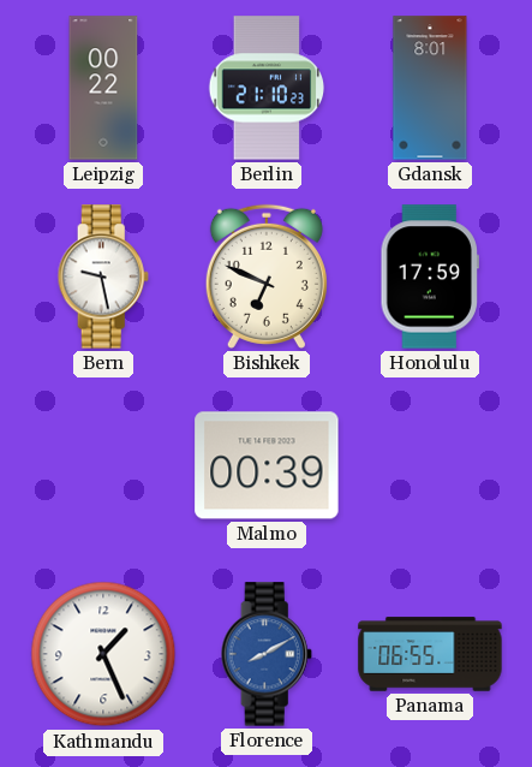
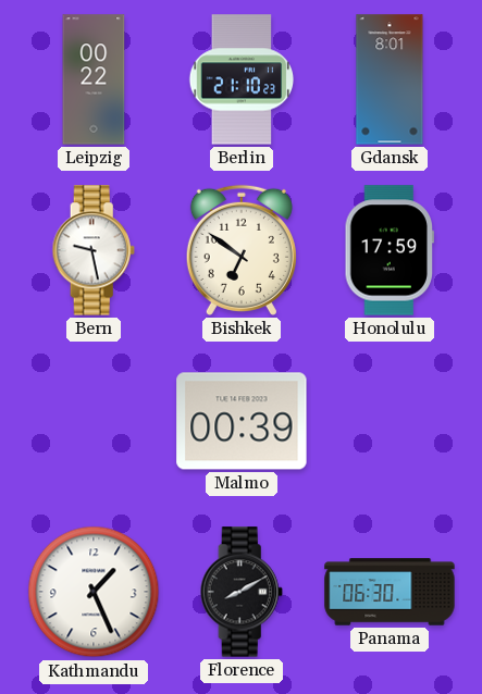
Bishkek: 6:49 -> 6:51 (242, 250)
Florence dial: blue -> black (242, 592)
Panama: 06:55 -> 06:30 (390, 592)
